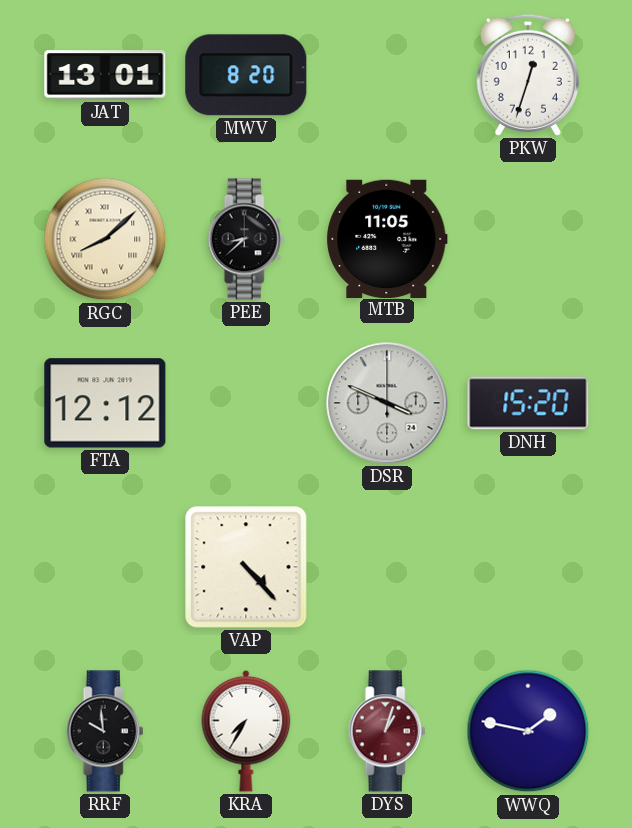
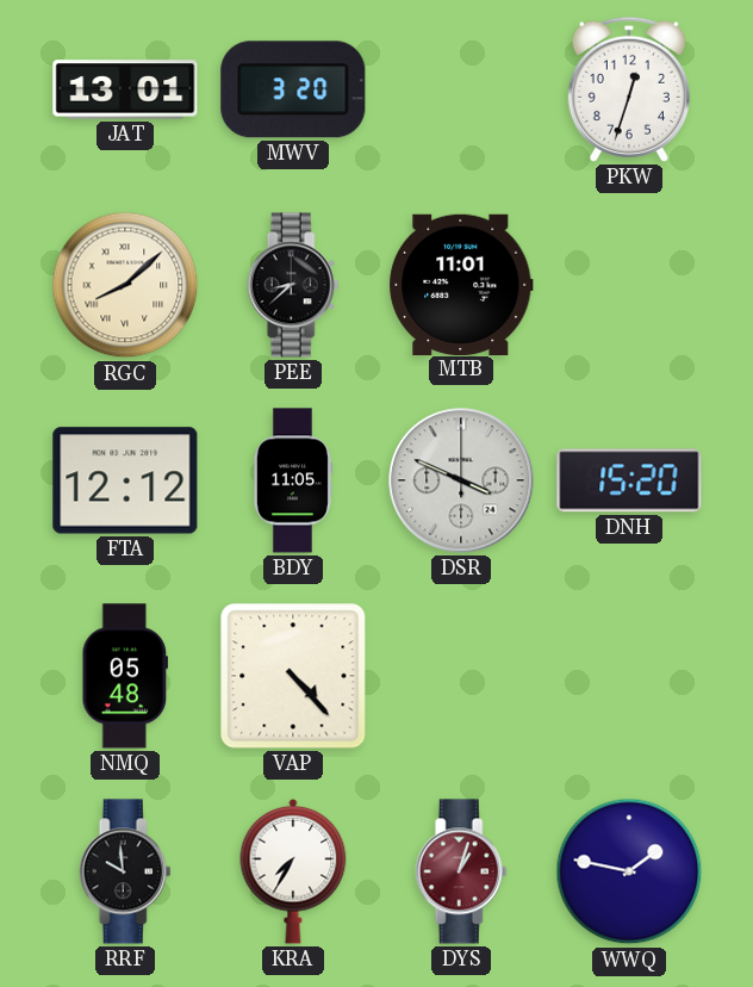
MWV: 8:20 -> 3:20 (293, 89)
MTB: 11:05 -> 11:01 (461, 284)
BDY: none -> 11:05 (292, 480)
NMQ: none -> 05:48 (124, 676)
